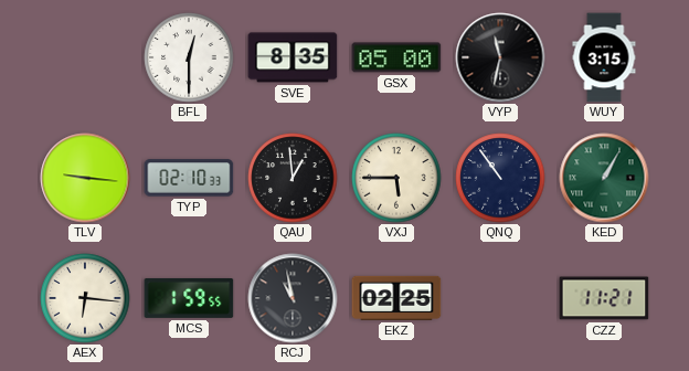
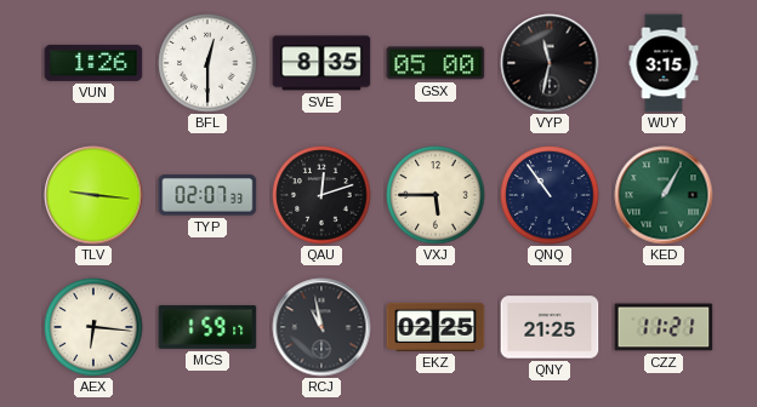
VUN: none -> 1:26 (93, 63)
TYP: 02:10 -> 02:07 (207, 195)
QAU: 12:59 -> 12:12 (321, 195)
MCS: 1:59:55 -> 1:59:17 (207, 327)
QNY: none -> 21:25 (550, 327)
